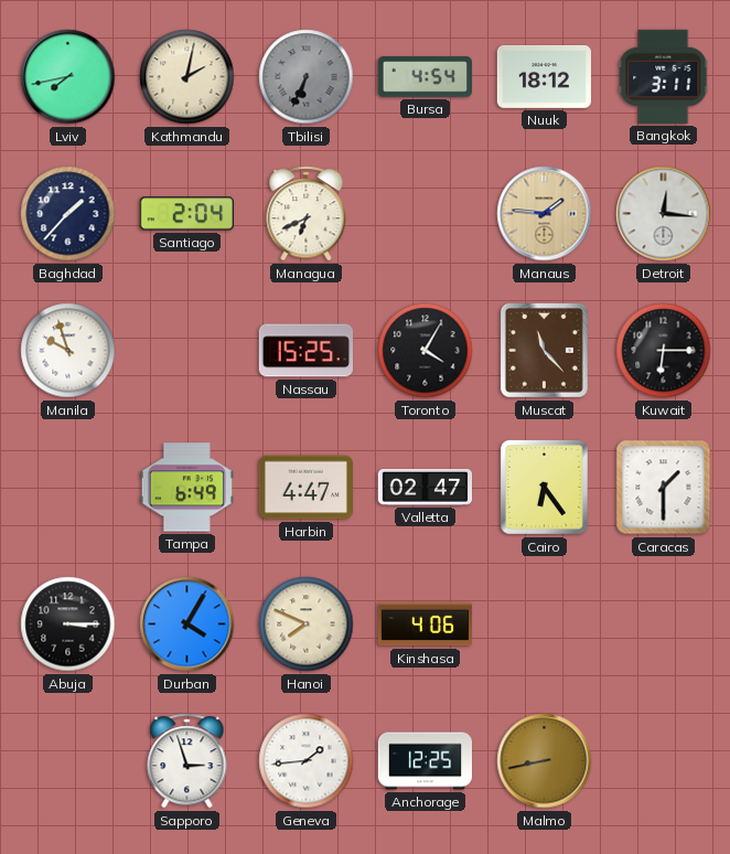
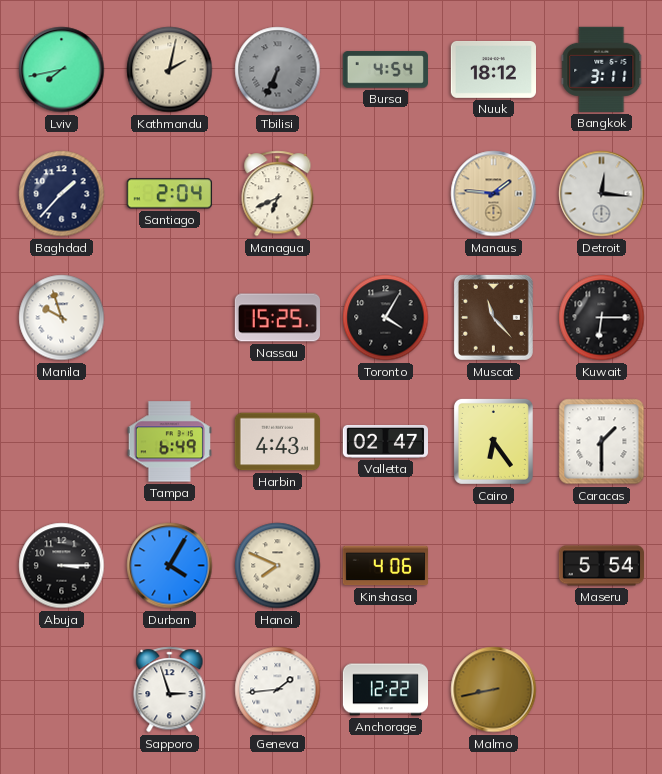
Harbin: 4:47 -> 4:43 (277, 442)
Maseru: none -> 5:54 (601, 566)
Anchorage: 12:25 -> 12:22 (386, 690)
